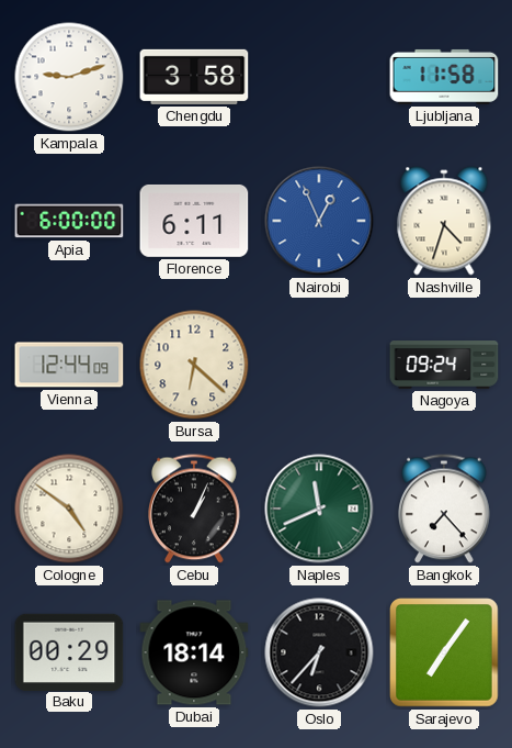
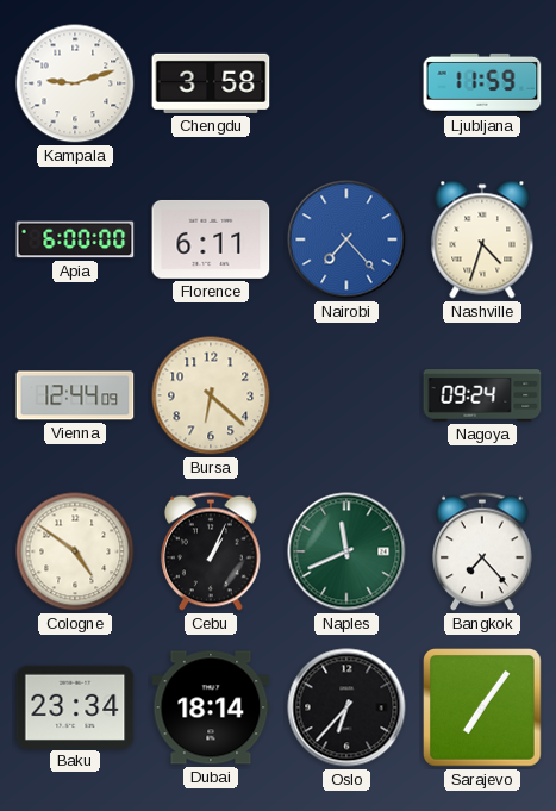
Ljubljana: 11:58 -> 11:59 (482, 83)
Nairobi: 12:56 -> 7:23 (346, 239)
Baku: 00:29 -> 23:34 (75, 706)
